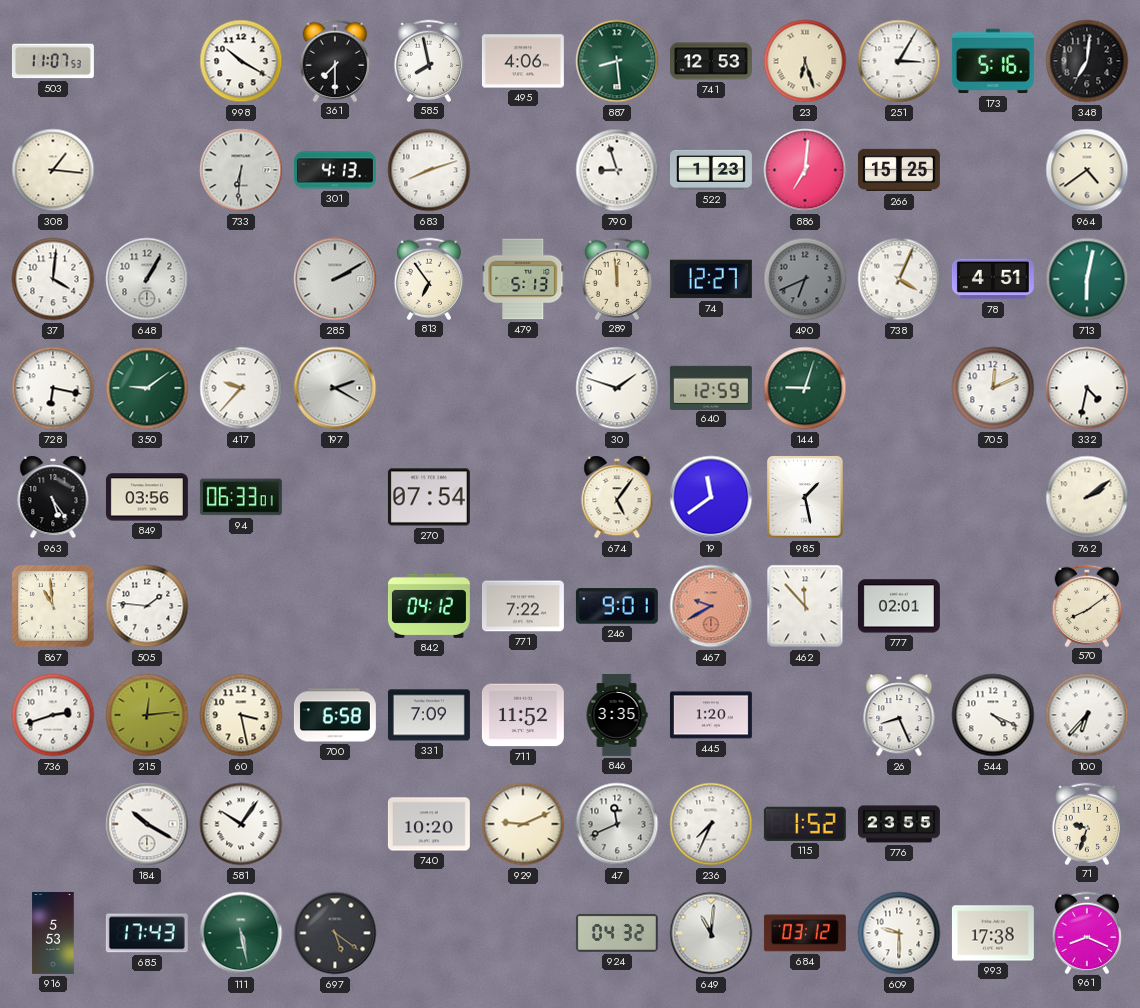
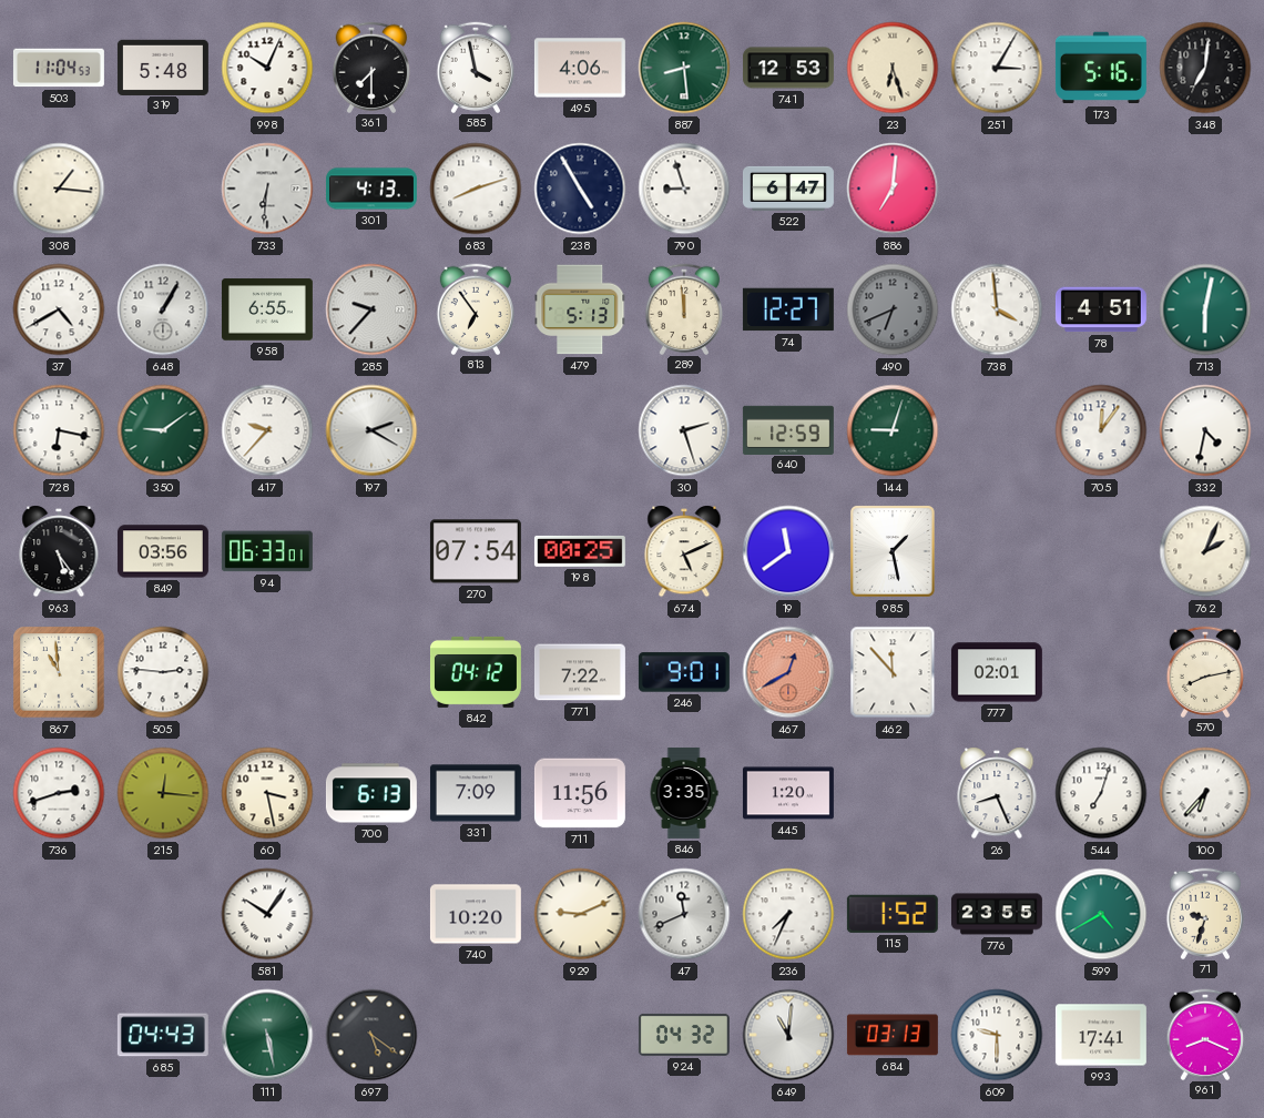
503: 11:07 -> 11:04 (59, 68)
319: none -> 5:48 (163, 67)
998: 10:20 -> 10:04 (267, 68)
585: 7:58 -> 3:58 (475, 67)
238: none -> 4:55 (580, 189)
522: 1:23 -> 6:47 (788, 189)
266: 15:25 -> none (899, 170)
964: 4:39 -> none (1087, 170)
37: 4:01 -> 4:40 (59, 309)
958: none -> 6:55 (267, 309)
285: 2:10 -> 9:37 (371, 309)
738: 4:04 -> 3:59 (997, 309)
30: 1:48 -> 2:27 (684, 430)
705: 12:11 -> 12:06 (1101, 430)
198: none -> 00:25 (580, 551)
674: 5:06 -> 5:11 (684, 551)
762: 2:09 -> 2:04 (1205, 551)
505: 1:46 -> 2:46 (163, 672)
467: 9:40 -> 12:40 (788, 672)
570: 8:09 -> 8:13 (1204, 671)
215: 12:14 -> 12:16 (163, 793)
700: 6:58 -> 6:13 (371, 793)
711: 11:52 -> 11:56 (580, 793)
544: 4:19 -> 7:03 (1101, 793)
184: 10:20 -> none (147, 824)
599: none -> 4:40 (1101, 914)
916: 5:53 -> none (53, 933)
685: 17:43 -> 04:43 (163, 1035)
684: 03:12 -> 03:13 (893, 1035)
993: 17:38 -> 17:41 (1101, 1035)
